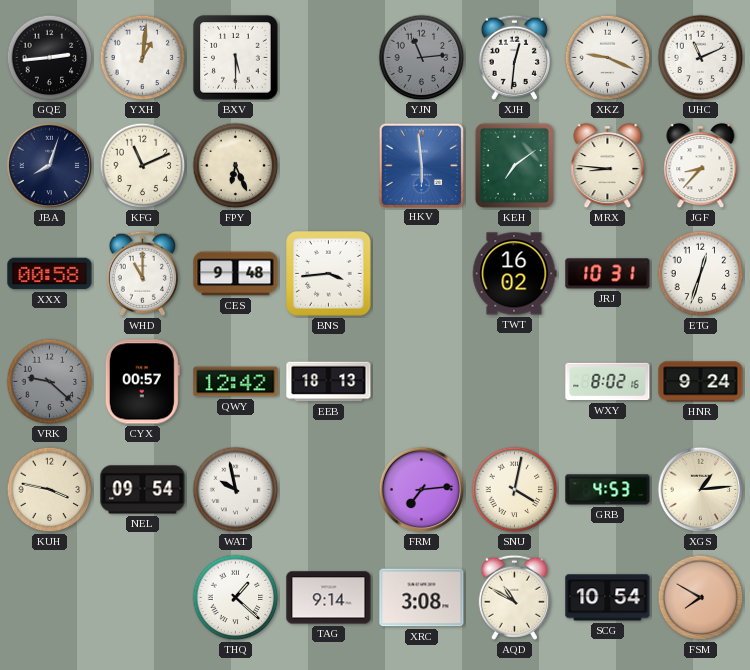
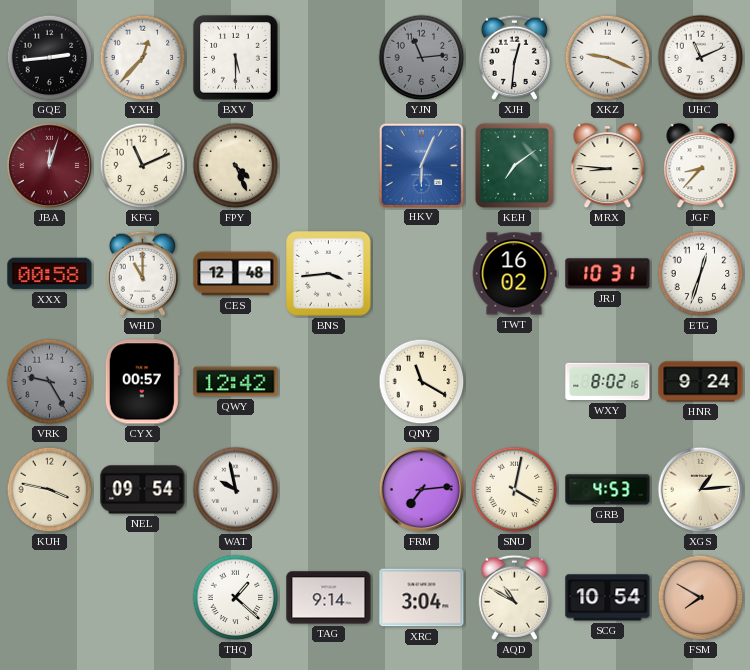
YXH: 1:01 -> 12:37 (143, 58)
JBA: 8:03 -> 12:03 (50, 166)
JBA dial: navy -> burgundy (50, 166)
FPY: 6:26 -> 4:26 (236, 166)
HKV: 5:59 -> 6:04 (421, 165)
CES: 9:48 -> 12:48 (236, 274)
VRK: 9:22 -> 9:25 (50, 382)
EEB: 18:13 -> none (329, 382)
QNY: none -> 11:20 (422, 382)
XRC: 3:08 -> 3:04 (422, 598)
